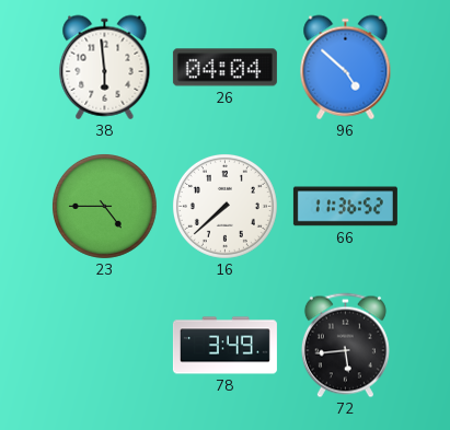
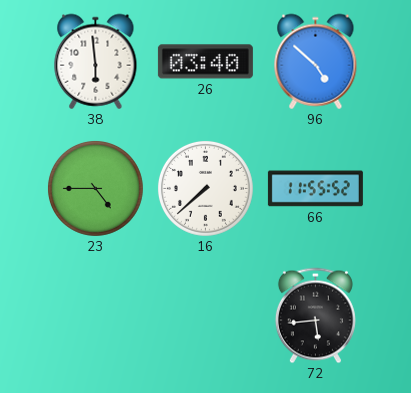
26: 04:04 -> 03:40 (205, 62)
66: 11:36 -> 11:55 (315, 189)
78: 3:49 -> none (224, 346)
